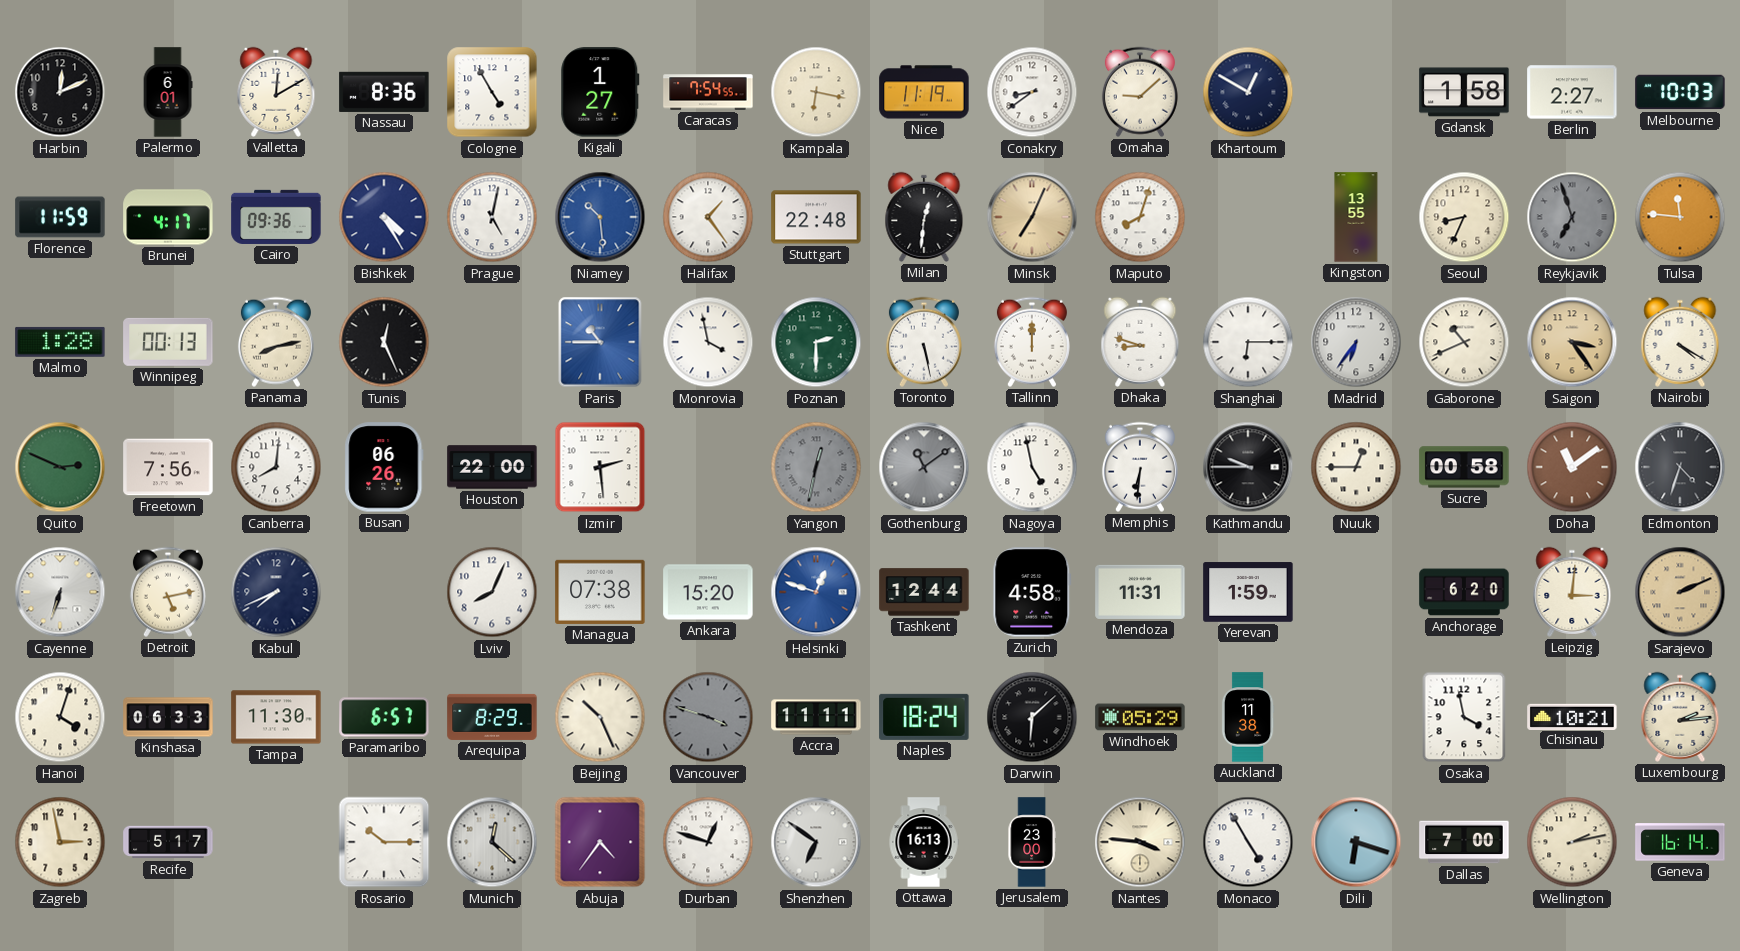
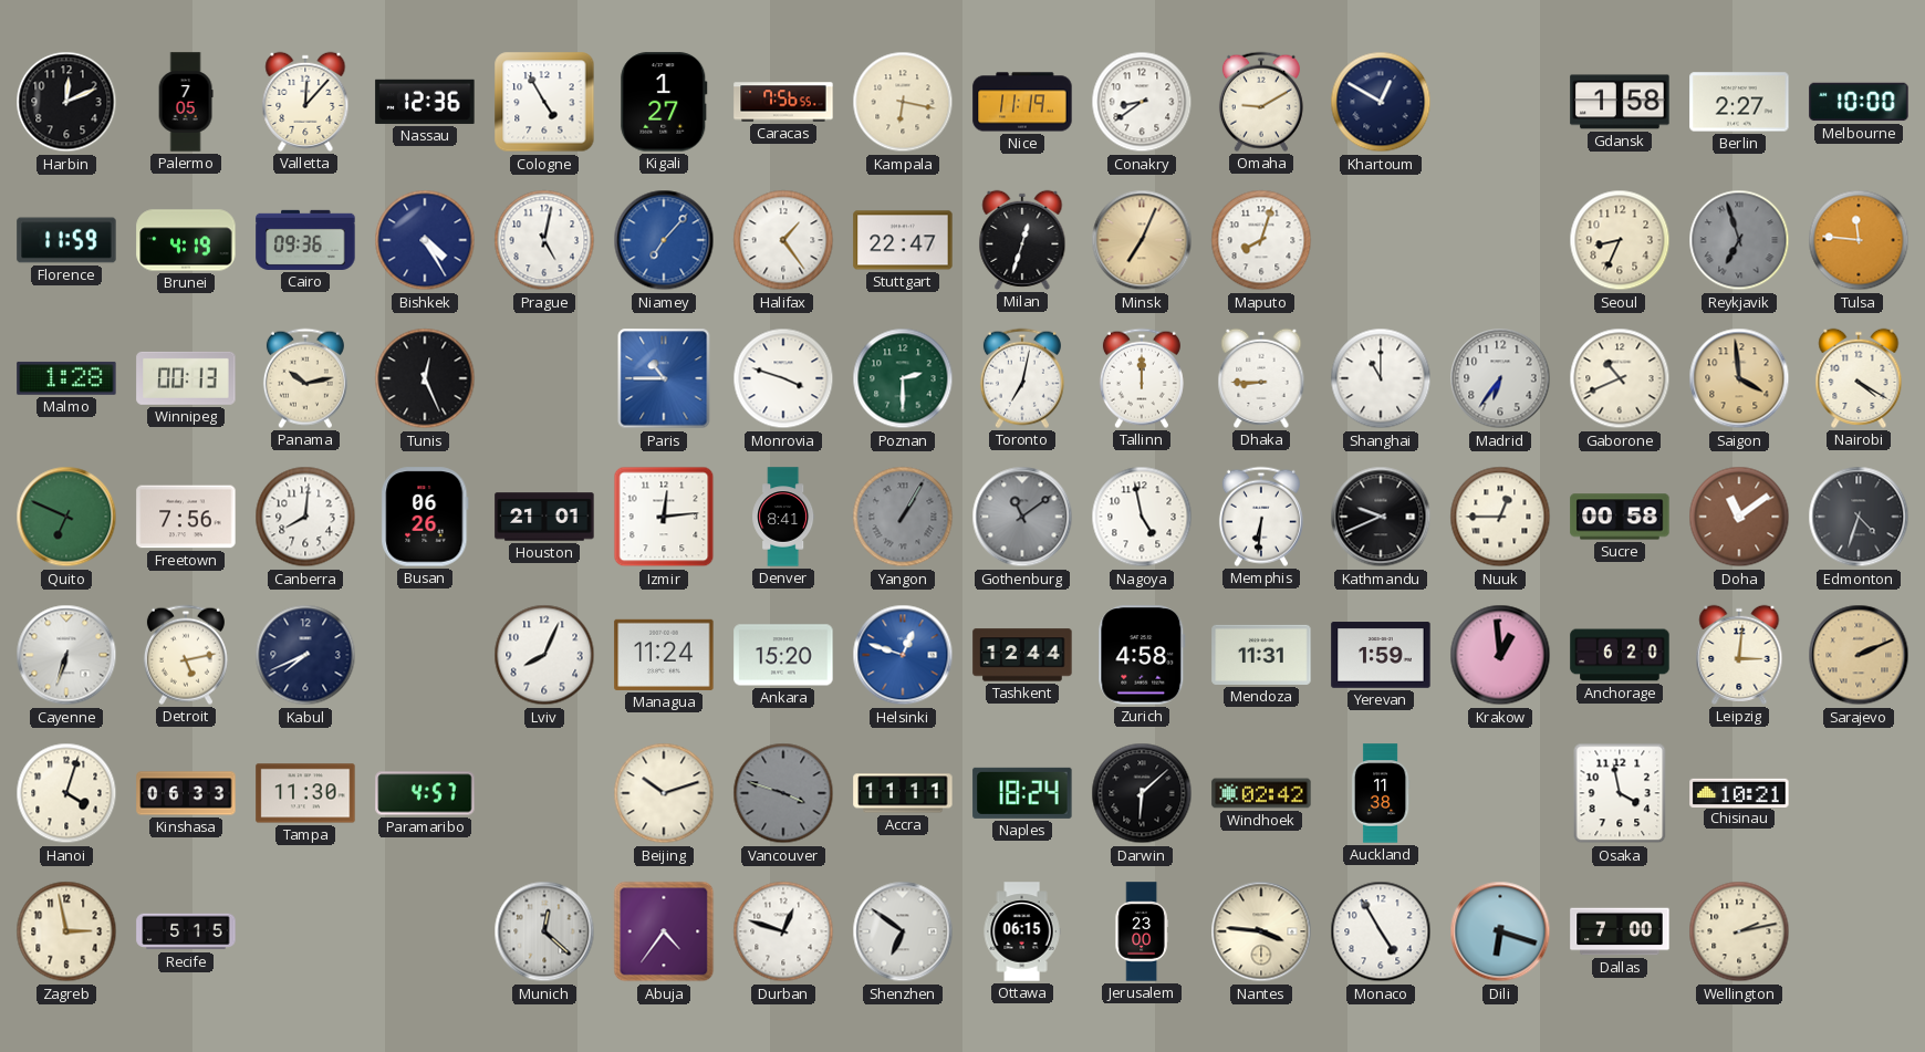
Palermo: 6:01 -> 7:05 (186, 102)
Valletta: 12:10 -> 12:07 (305, 102)
Nassau: 8:36 -> 12:36 (425, 102)
Caracas: 7:54 -> 7:56 (783, 102)
Omaha: 9:08 -> 9:10 (1261, 102)
Melbourne: 10:03 -> 10:00 (1859, 102)
Brunei: 4:17 -> 4:19 (186, 240)
Niamey: 10:29 -> 7:07 (664, 240)
Stuttgart: 22:48 -> 22:47 (903, 240)
Milan: 12:31 -> 12:33 (1022, 240)
Kingston: 13:55 -> none (1356, 217)
Panama: 8:13 -> 10:13 (305, 378)
Monrovia: 3:58 -> 3:48 (783, 378)
Toronto: 5:28 -> 7:02 (1022, 378)
Dhaka: 8:48 -> 8:45 (1261, 378)
Shanghai: 6:15 -> 11:00 (1381, 378)
Saigon: 3:24 -> 3:59 (1739, 378)
Quito: 2:49 -> 6:49 (66, 517)
Houston: 22:00 -> 21:01 (544, 517)
Izmir: 2:29 -> 12:14 (664, 517)
Denver: none -> 8:41 (783, 517)
Yangon: 12:32 -> 1:05 (903, 517)
Kathmandu: 9:45 -> 9:41 (1381, 517)
Managua: 07:38 -> 11:24 (664, 655)
Krakow: none -> 12:59 (1500, 655)
Paramaribo: 6:57 -> 4:57 (425, 793)
Arequipa: 8:29 -> none (492, 717)
Beijing: 10:26 -> 10:12 (664, 793)
Windhoek: 05:29 -> 02:42 (1261, 793)
Luxembourg: 2:14 -> none (1680, 717)
Recife: 5:17 -> 5:15 (186, 931)
Rosario: 10:15 -> none (384, 842)
Ottawa: 16:13 -> 06:15 (1022, 931)
Geneva: 16:14 -> none (1680, 842)
